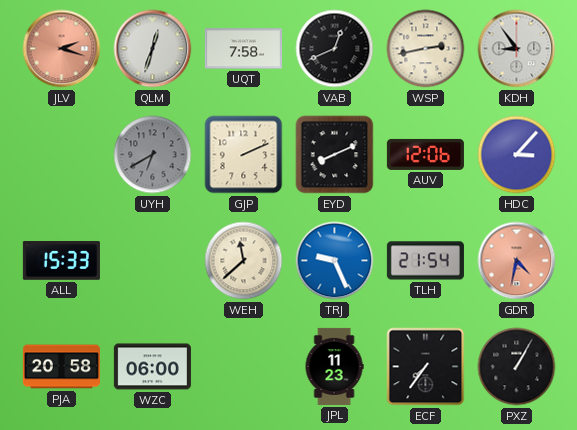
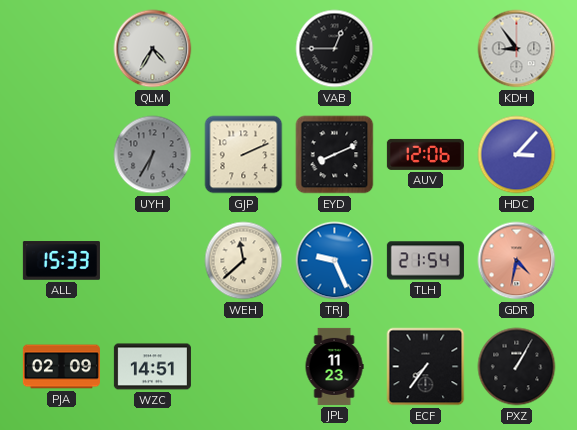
JLV: 2:18 -> none (62, 49)
QLM: 12:33 -> 4:35 (153, 49)
UQT: 7:58 -> none (243, 49)
VAB: 12:41 -> 12:45 (335, 49)
WSP: 2:43 -> none (426, 49)
UYH: 6:40 -> 6:35 (153, 155)
PJA: 20:58 -> 02:09 (61, 367)
WZC: 06:00 -> 14:51 (152, 367)
